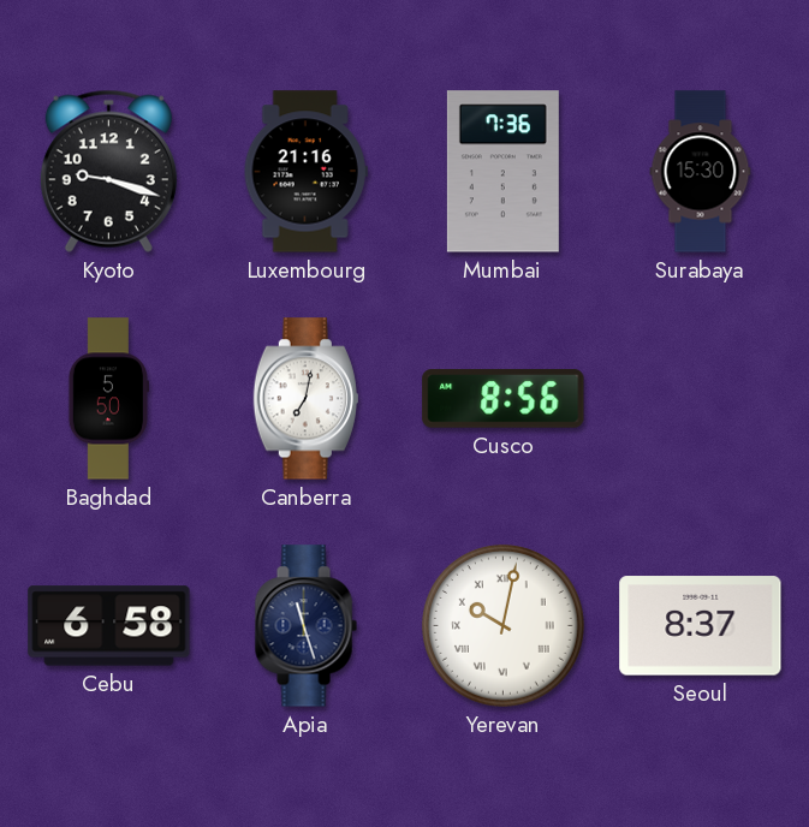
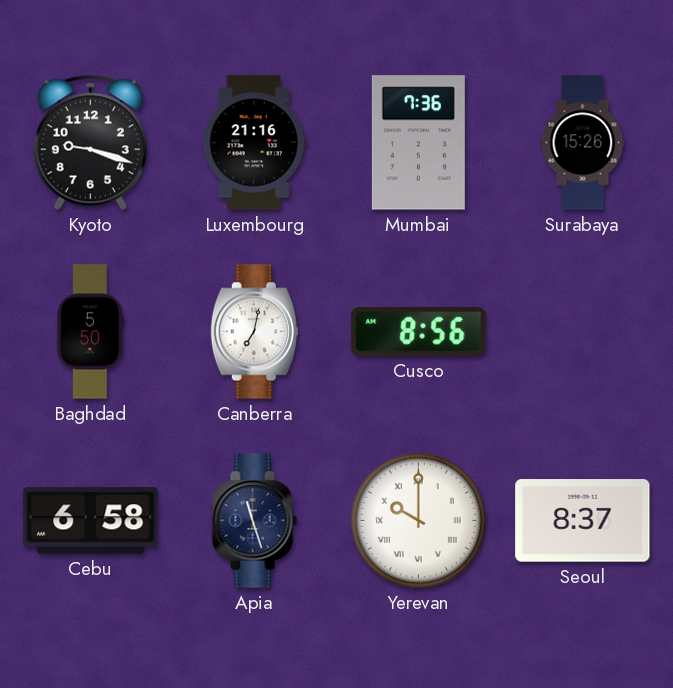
Surabaya: 15:30 -> 15:26 (583, 143)
Yerevan: 10:02 -> 10:00 (419, 521)
